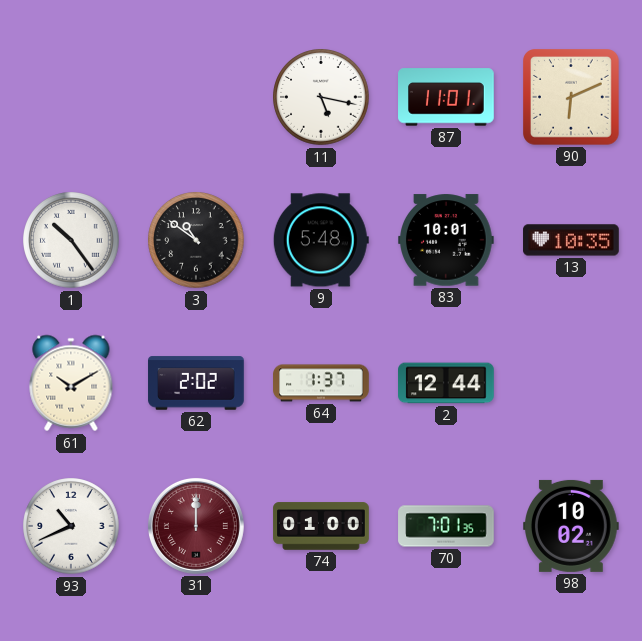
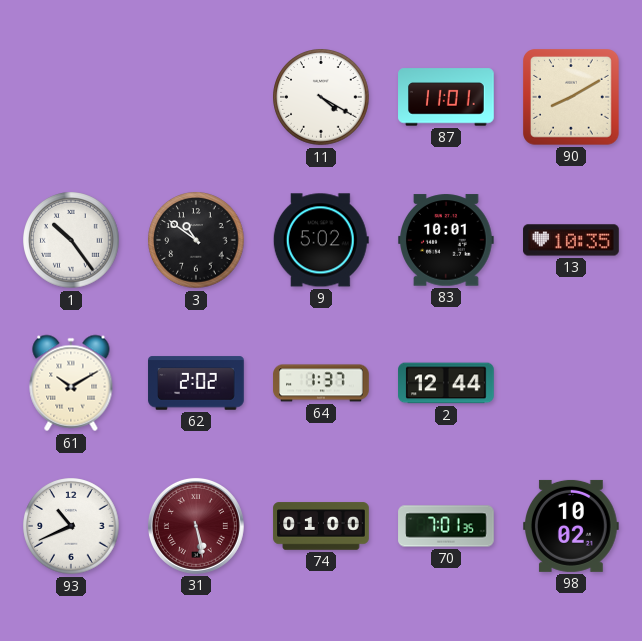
11: 5:17 -> 4:20 (321, 97)
90: 6:11 -> 8:10 (572, 98)
9: 5:48 -> 5:02 (321, 240)
31: 12:00 -> 5:28 (196, 526)
